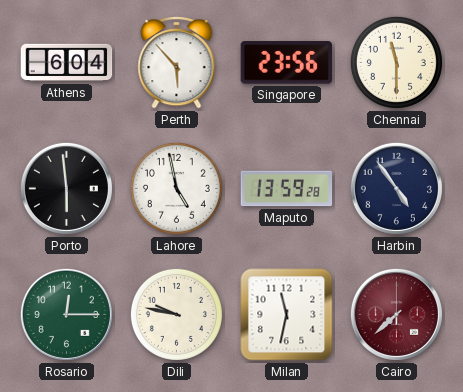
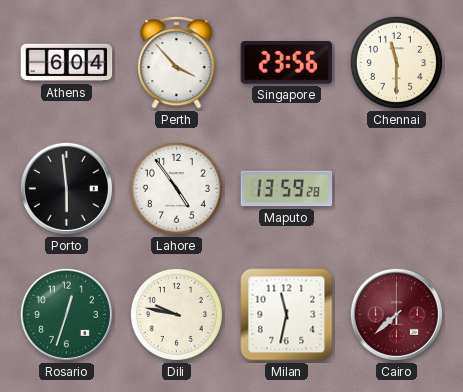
Perth: 5:53 -> 3:53 (177, 62)
Lahore: 4:58 -> 4:54 (176, 188)
Harbin: 4:54 -> none (396, 188)
Rosario: 12:15 -> 12:33 (66, 314)
